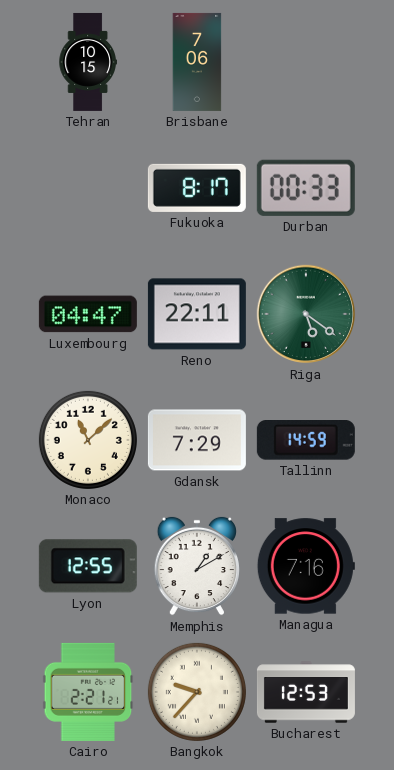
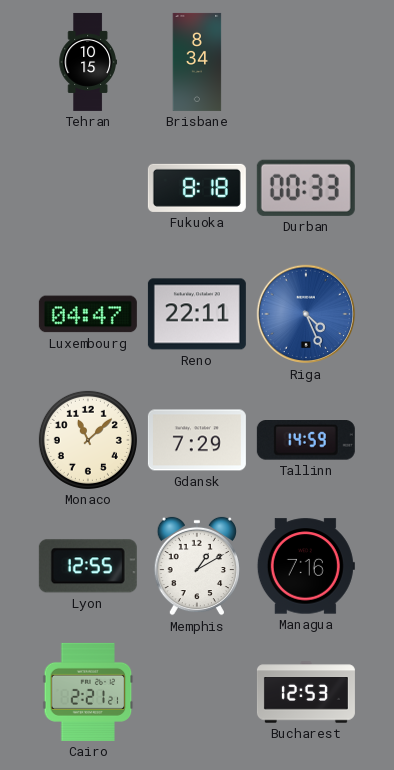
Brisbane: 7:06 -> 8:34 (197, 62)
Fukuoka: 8:17 -> 8:18 (197, 188)
Riga: 5:21 -> 4:26 (306, 314)
Riga dial: green -> blue (306, 314)
Bangkok: 9:37 -> none (197, 692)
